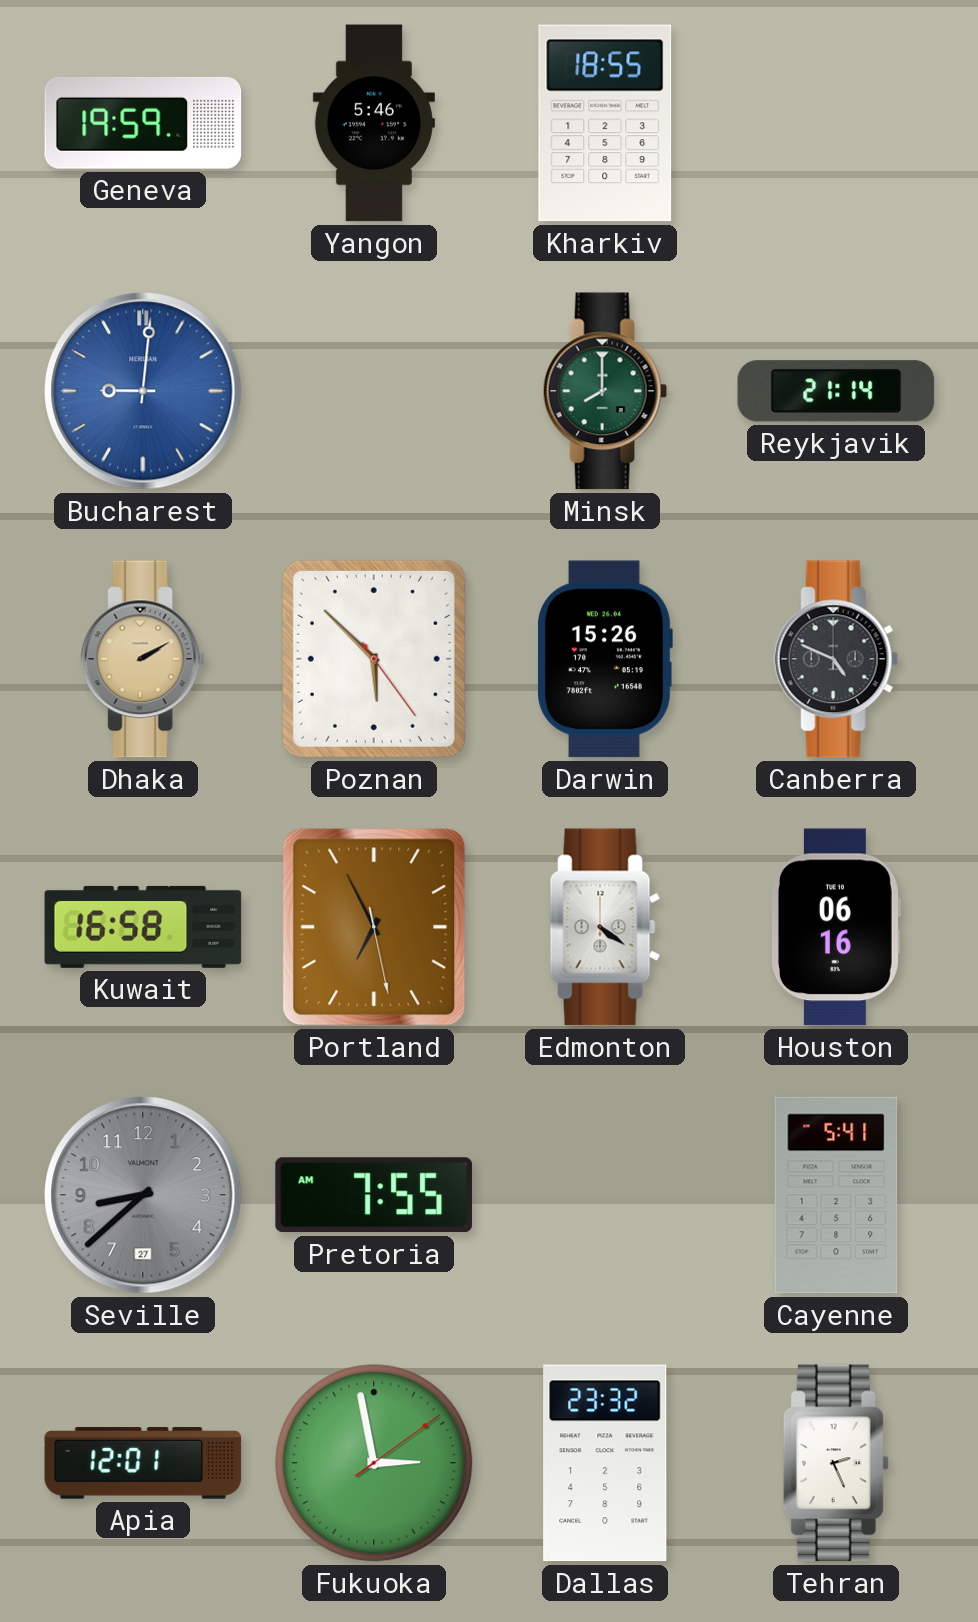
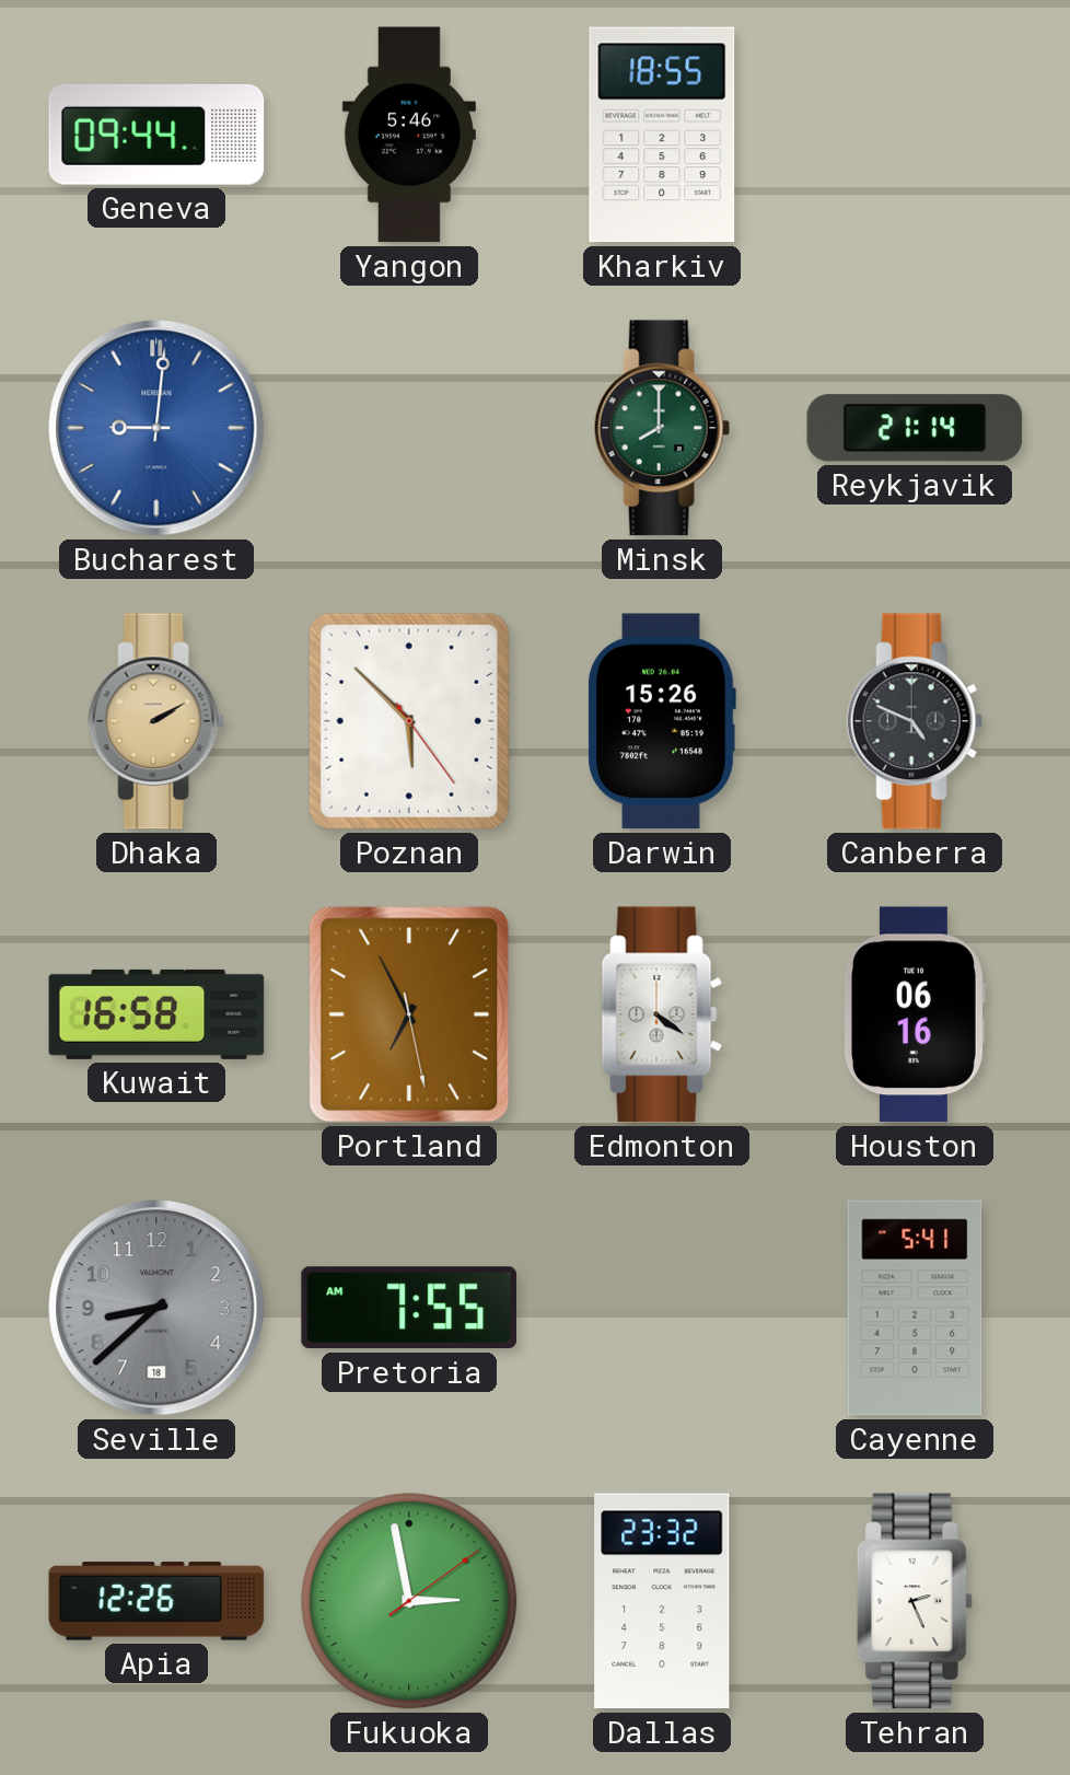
Geneva: 19:59 -> 09:44 (156, 135)
Seville date: 27 -> 18 (156, 1308)
Apia: 12:01 -> 12:26 (156, 1601)
